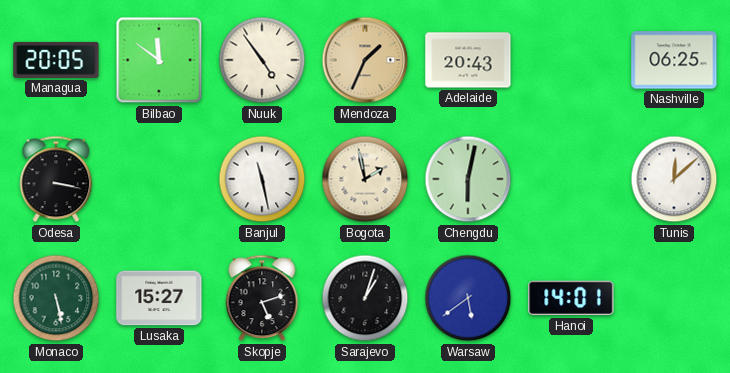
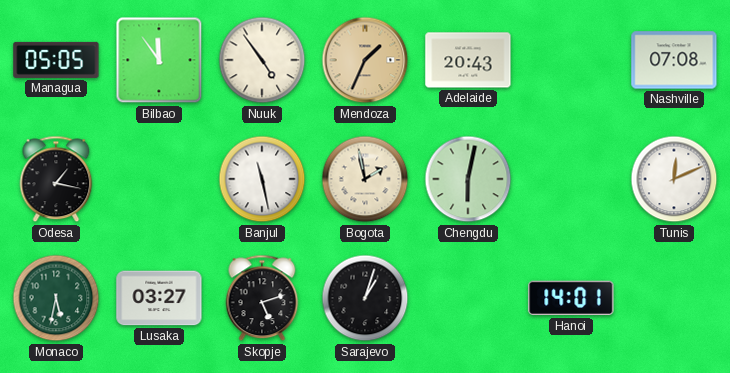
Managua: 20:05 -> 05:05 (56, 60)
Bilbao: 11:51 -> 11:54 (159, 60)
Nashville: 06:25 -> 07:08 (674, 60)
Odesa: 3:17 -> 1:17 (56, 179)
Tunis: 12:08 -> 12:11 (674, 179)
Monaco: 5:28 -> 5:32 (56, 298)
Lusaka: 15:27 -> 03:27 (159, 298)
Warsaw: 5:39 -> none (468, 298)
